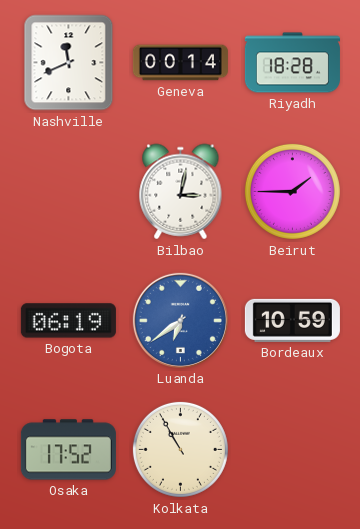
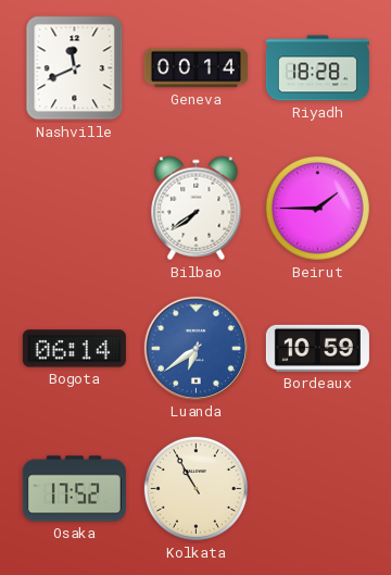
Bilbao: 3:02 -> 7:39 (197, 209)
Bogota: 06:19 -> 06:14 (74, 349)
